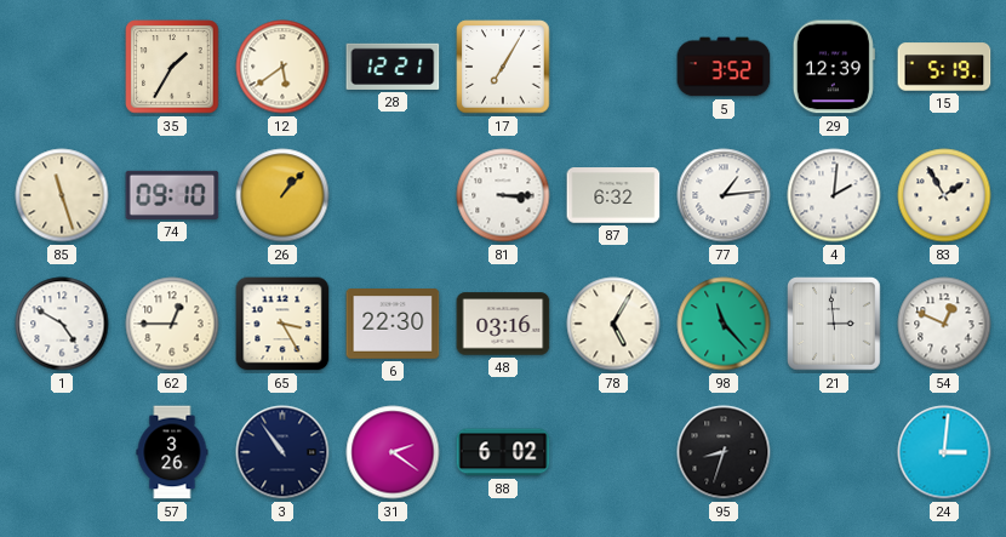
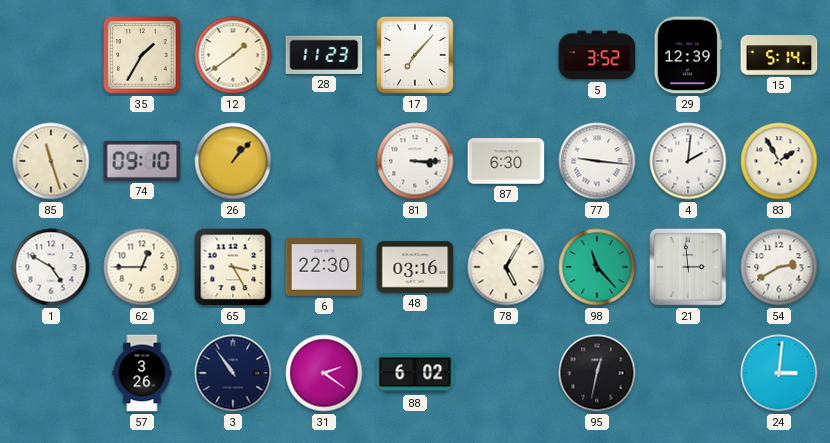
12: 5:39 -> 1:39 (233, 55)
28: 12:21 -> 11:23 (324, 55)
17: 7:05 -> 7:07 (415, 55)
15: 5:19 -> 5:14 (779, 55)
87: 6:32 -> 6:30 (506, 161)
77: 1:14 -> 9:16 (597, 161)
54: 12:49 -> 2:40 (779, 267)
95: 8:33 -> 12:32 (597, 373)
